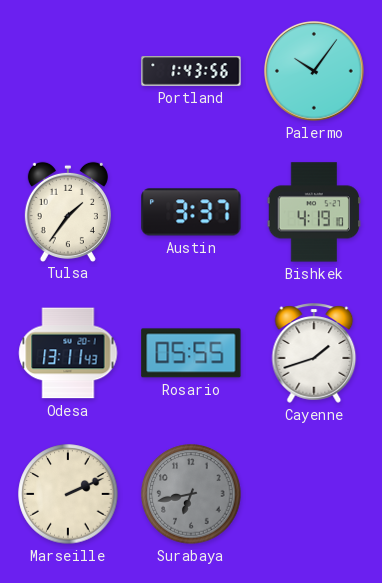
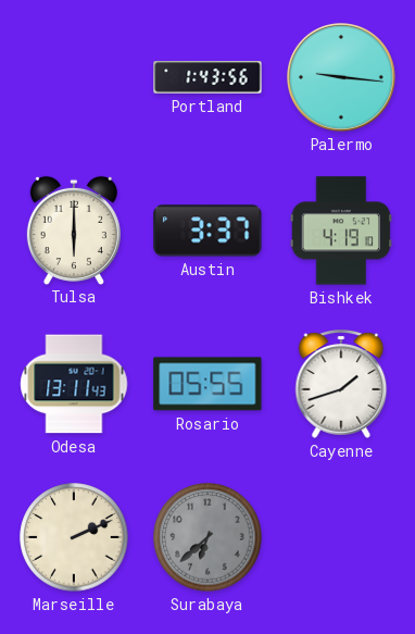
Palermo: 10:06 -> 9:16 (342, 78)
Tulsa: 1:36 -> 6:00 (74, 229)
Surabaya: 6:43 -> 6:38 (207, 537)
